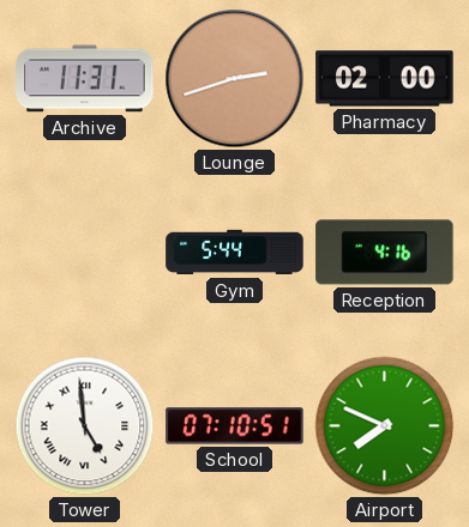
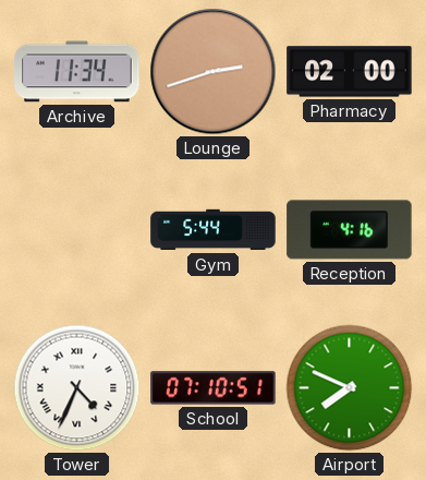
Archive: 11:31 -> 11:34 (77, 72)
Tower: 4:59 -> 4:34 (77, 388)
